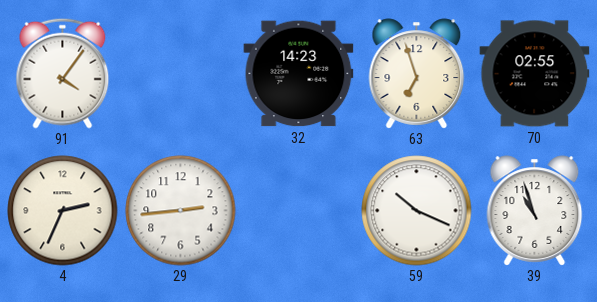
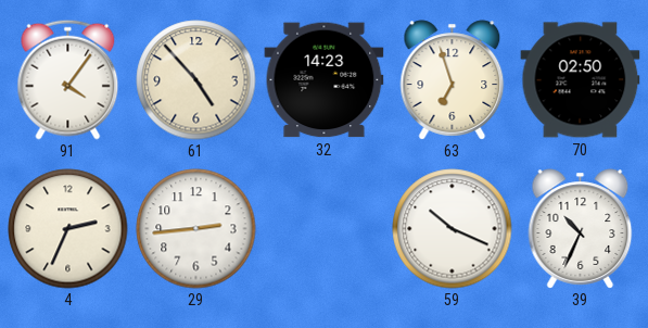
61: none -> 4:53 (196, 80)
70: 02:55 -> 02:50 (581, 80)
39: 10:57 -> 10:34 (581, 229)
